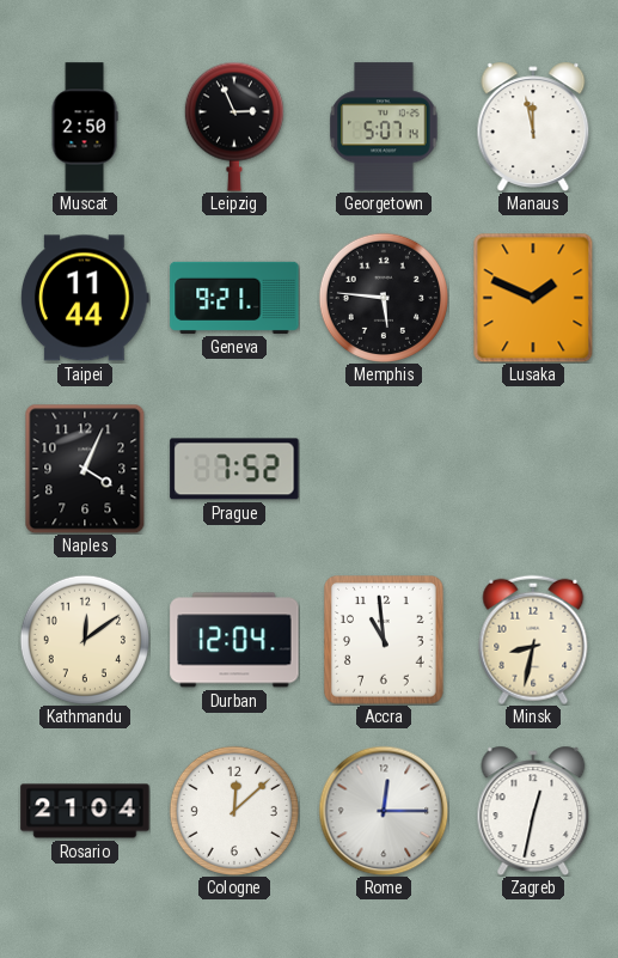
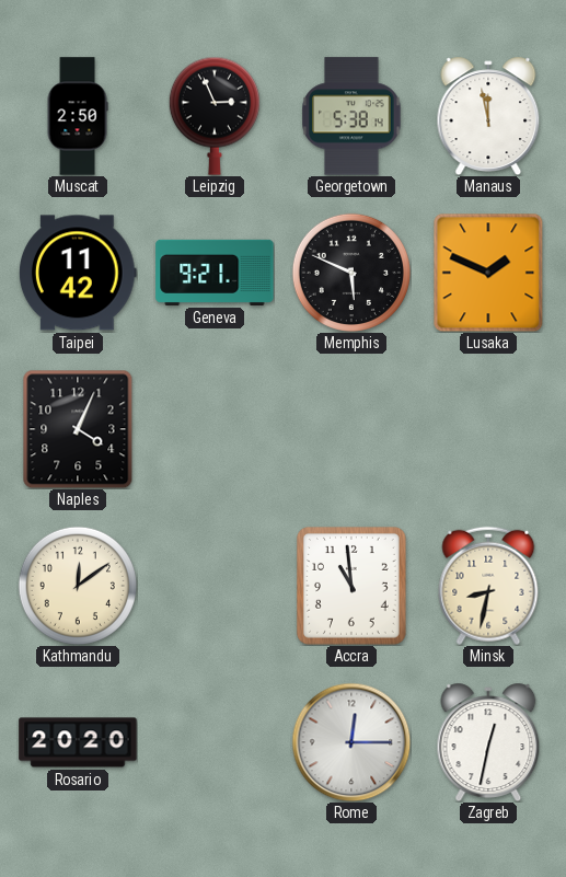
Georgetown: 5:07 -> 5:38 (351, 116)
Taipei: 11:44 -> 11:42 (78, 273)
Memphis: 5:46 -> 5:49 (351, 273)
Prague: 7:52 -> none (234, 469)
Durban: 12:04 -> none (234, 640)
Rosario: 21:04 -> 20:20 (78, 742)
Cologne: 12:08 -> none (234, 811)
